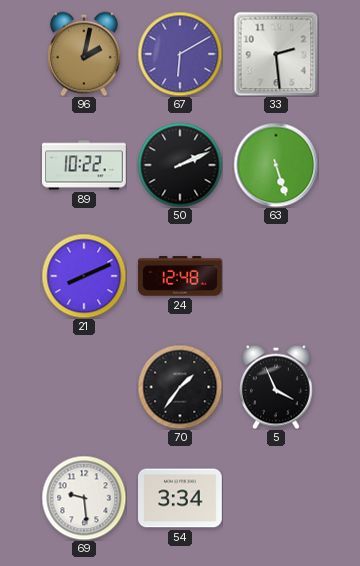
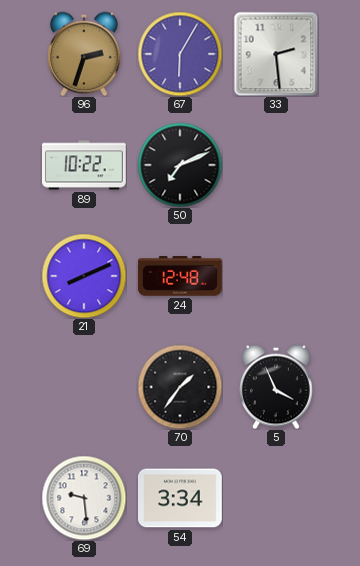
96: 2:02 -> 2:33 (84, 54)
67: 6:10 -> 6:05 (180, 54)
50: 2:11 -> 7:11 (180, 165)
63: 5:27 -> none (276, 165)
